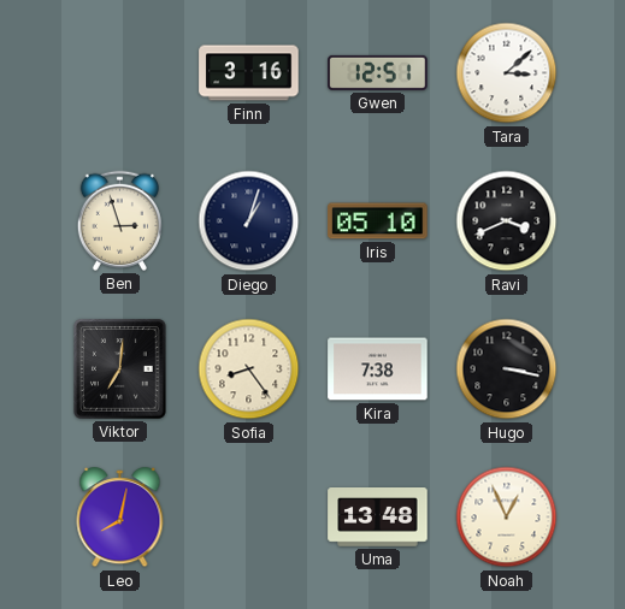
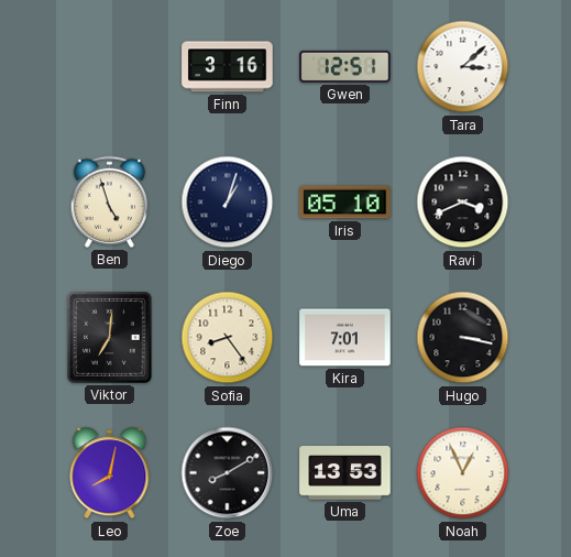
Ben: 2:57 -> 4:57 (109, 201)
Kira: 7:38 -> 7:01 (345, 338)
Zoe: none -> 8:10 (228, 473)
Uma: 13:48 -> 13:53 (345, 473)
